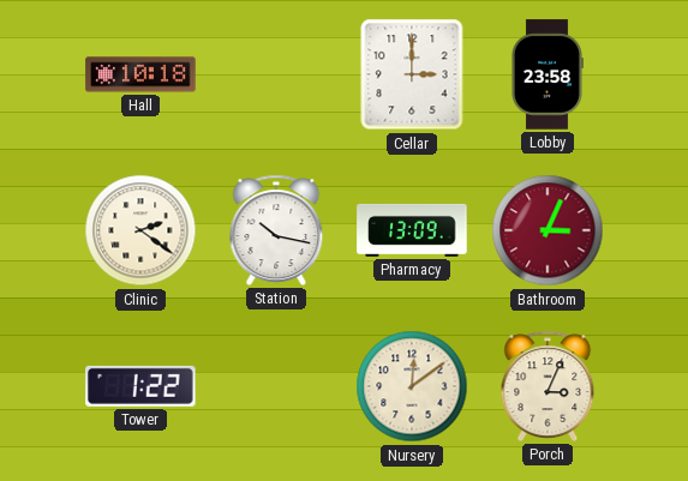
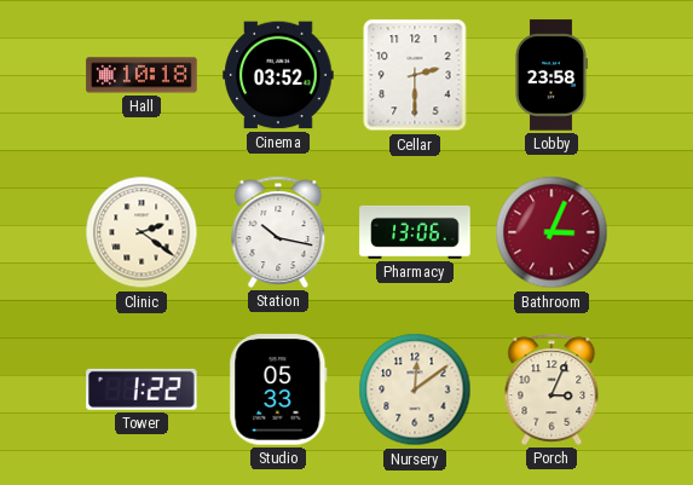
Cinema: none -> 03:52 (278, 75)
Cellar: 3:00 -> 2:30 (415, 75)
Pharmacy: 13:09 -> 13:06 (415, 232)
Studio: none -> 05:33 (278, 389)
